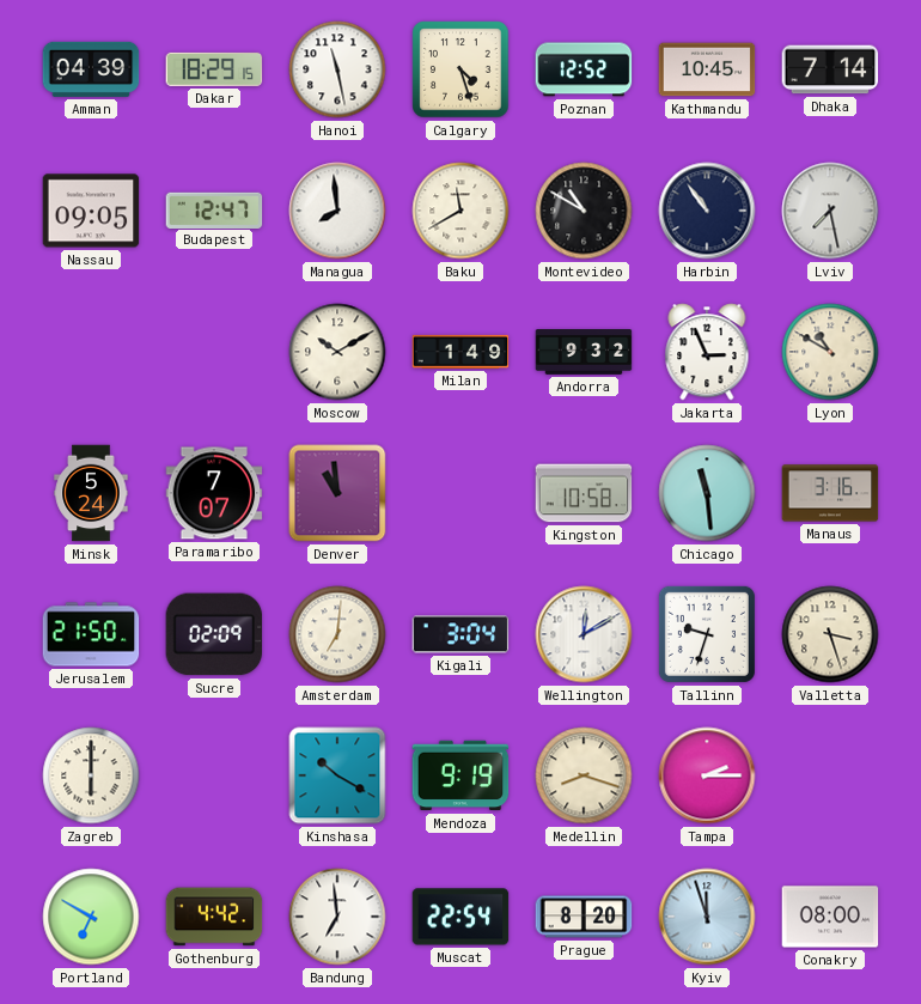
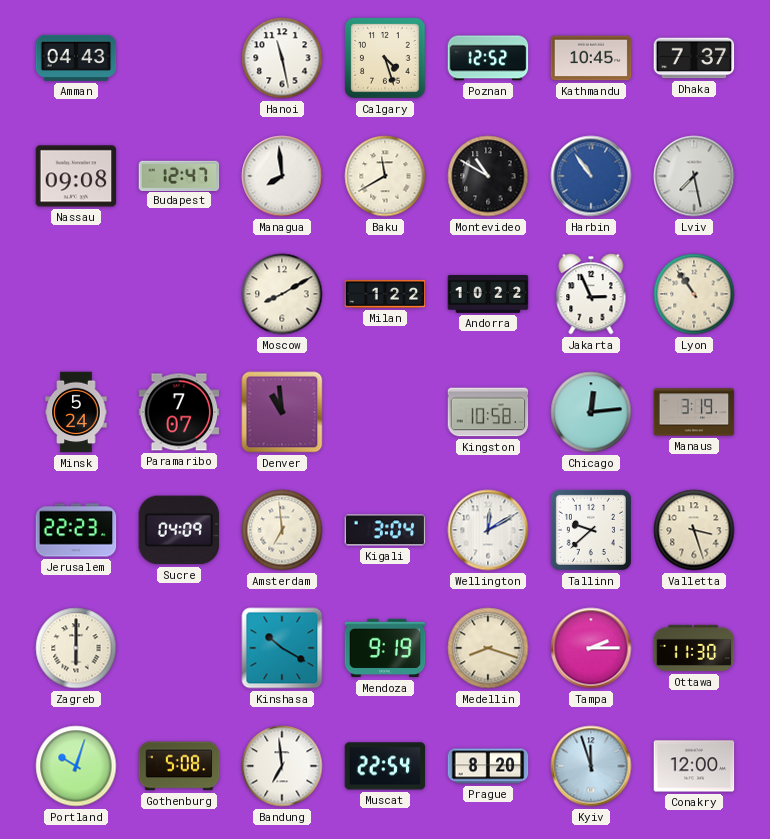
Amman: 04:39 -> 04:43 (76, 58)
Dakar: 18:29 -> none (214, 69)
Dhaka: 7:14 -> 7:37 (694, 58)
Nassau: 09:05 -> 09:08 (76, 176)
Harbin dial: navy -> blue (591, 176)
Moscow: 10:10 -> 8:10 (282, 294)
Milan: 1:49 -> 1:22 (385, 294)
Andorra: 9:32 -> 10:22 (488, 295)
Lyon: 10:50 -> 10:54 (694, 294)
Chicago: 11:29 -> 12:14 (591, 412)
Manaus: 3:16 -> 3:19 (694, 412)
Jerusalem: 21:50 -> 22:23 (76, 530)
Sucre: 02:09 -> 04:09 (179, 530)
Amsterdam: 7:01 -> 6:59 (282, 530)
Tallinn: 9:33 -> 9:38 (591, 530)
Ottawa: none -> 11:30 (694, 648)
Portland: 6:50 -> 10:03 (76, 766)
Gothenburg: 4:42 -> 5:08 (179, 766)
Conakry: 08:00 -> 12:00 (694, 766)
